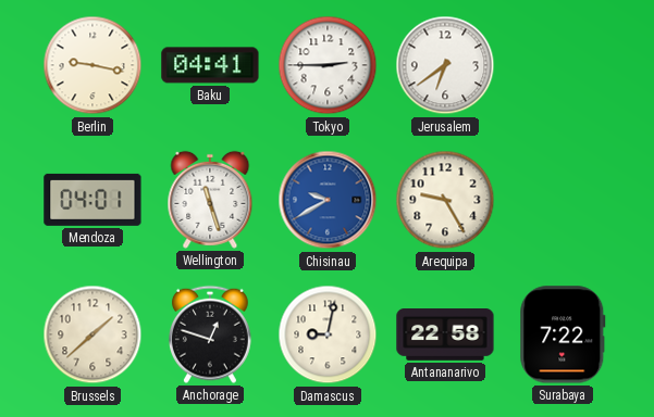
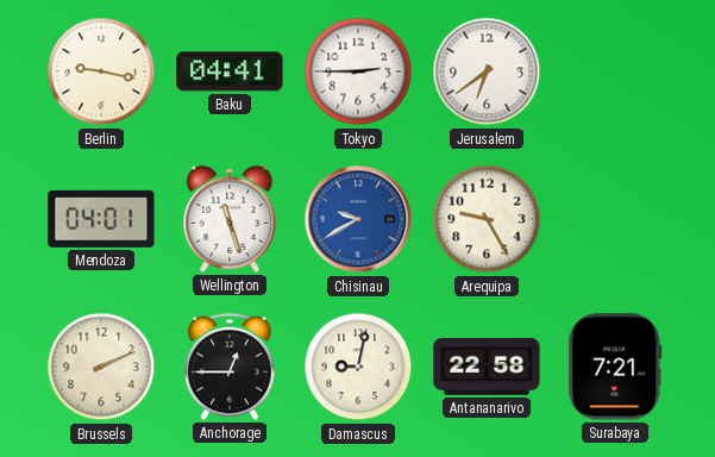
Brussels: 1:38 -> 2:11 (101, 367)
Anchorage: 12:48 -> 12:45 (231, 367)
Surabaya: 7:22 -> 7:21 (615, 367)
